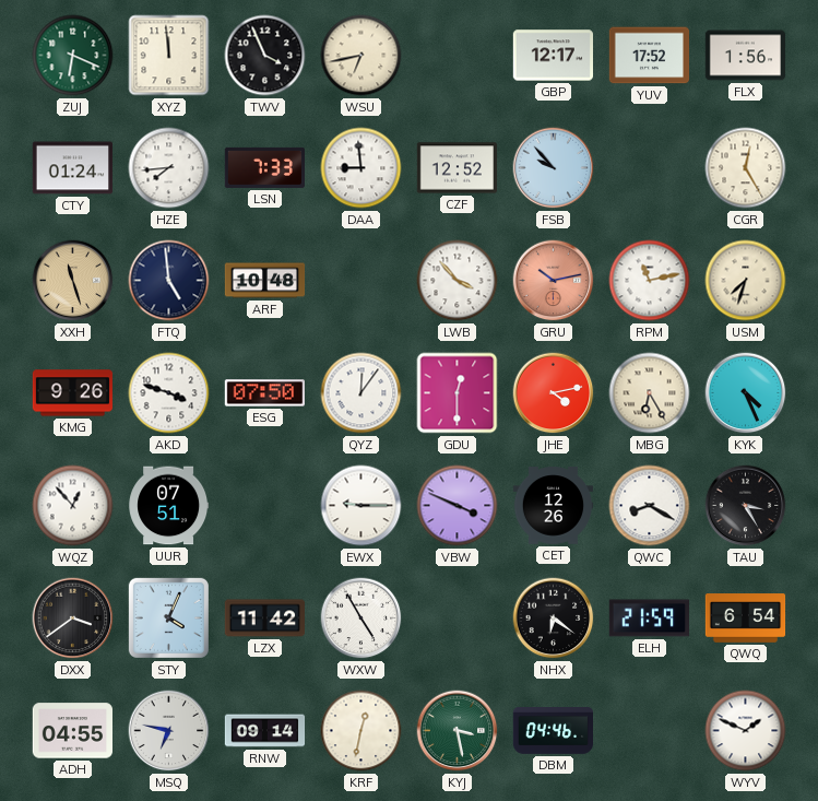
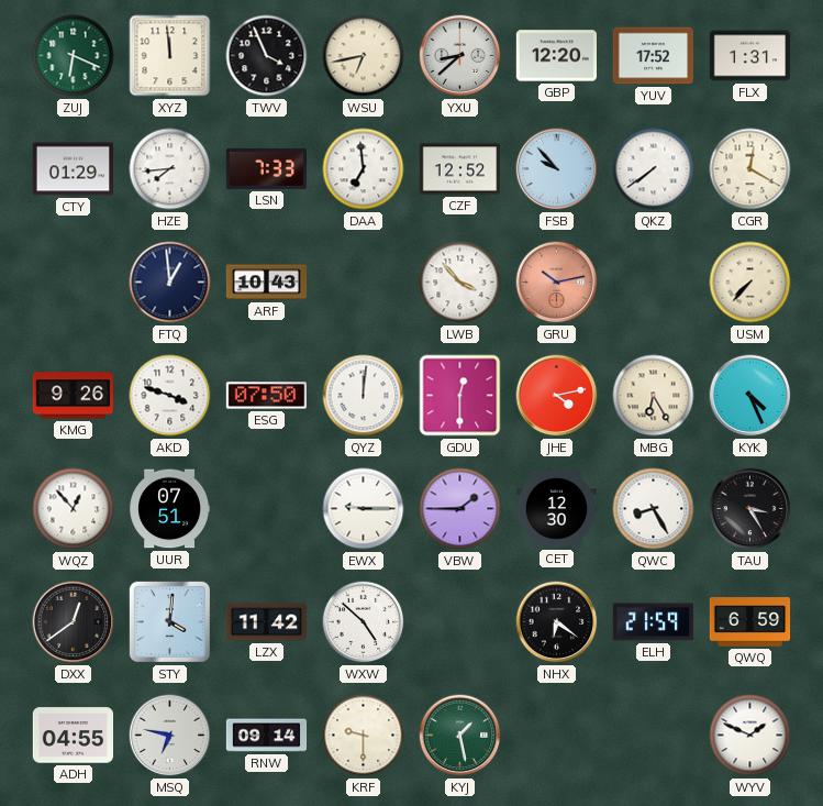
YXU: none -> 8:38 (460, 56)
GBP: 12:17 -> 12:20 (556, 56)
FLX: 1:56 -> 1:31 (749, 56)
CTY: 01:24 -> 01:29 (73, 169)
DAA: 8:59 -> 6:59 (364, 169)
QKZ: none -> 7:39 (654, 169)
CGR: 12:25 -> 12:20 (750, 169)
XXH: 11:27 -> none (73, 281)
FTQ: 4:59 -> 12:59 (170, 283)
ARF: 10:48 -> 10:43 (267, 283)
RPM: 11:13 -> none (650, 281)
USM: 7:33 -> 7:37 (750, 283)
QYZ: 12:06 -> 12:01 (364, 396)
VBW: 3:49 -> 1:45 (460, 509)
CET: 12:26 -> 12:30 (557, 509)
QWC: 8:20 -> 8:25 (654, 509)
DXX: 3:39 -> 12:39 (74, 622)
STY: 4:04 -> 4:01 (169, 621)
WXW: 4:55 -> 4:52 (364, 622)
QWQ: 6:54 -> 6:59 (750, 622)
KRF: 12:32 -> 9:30 (364, 736)
KYJ: 3:28 -> 1:28 (460, 736)
DBM: 04:46 -> none (554, 731)
